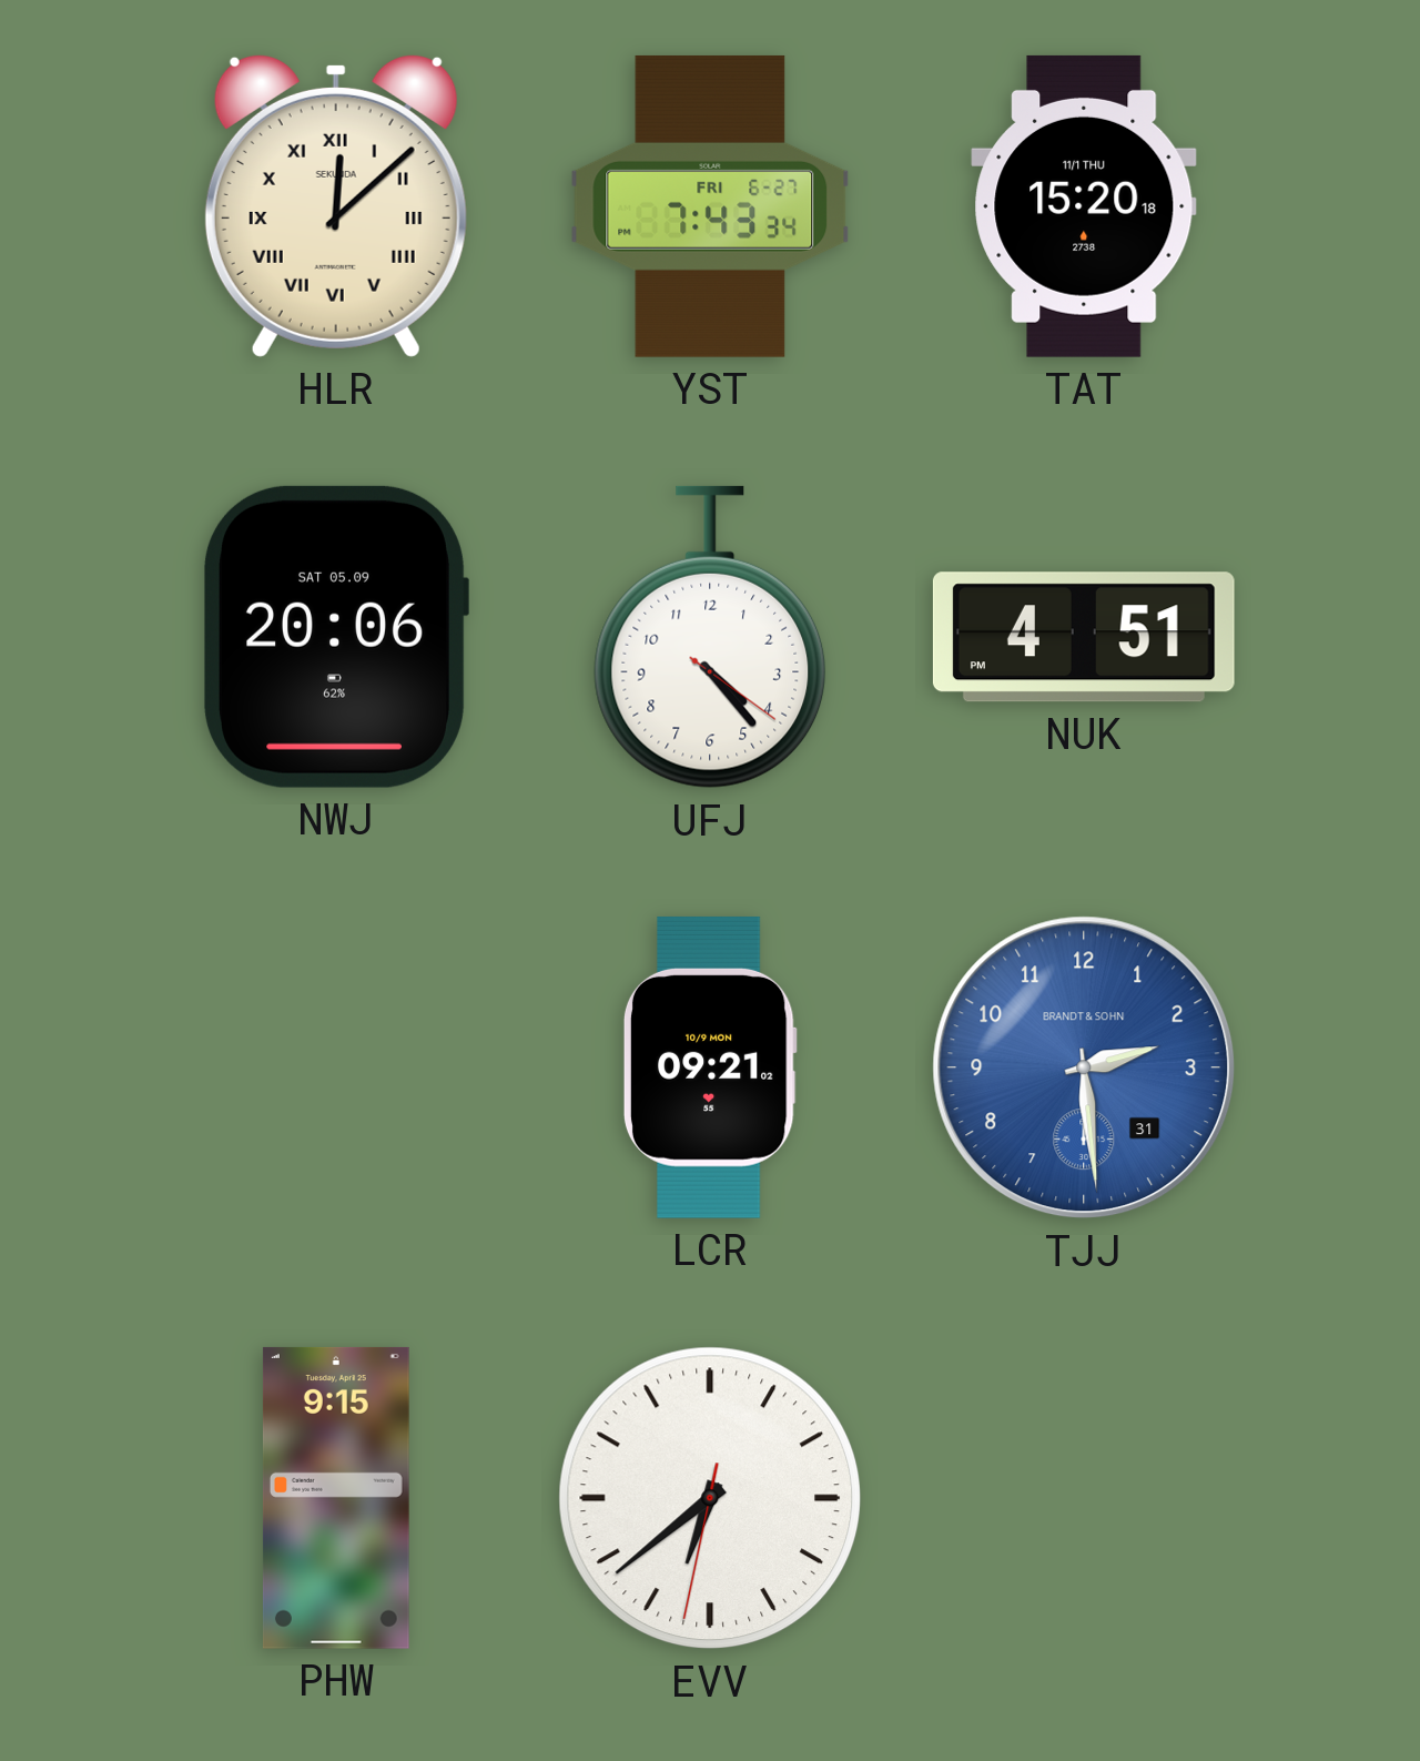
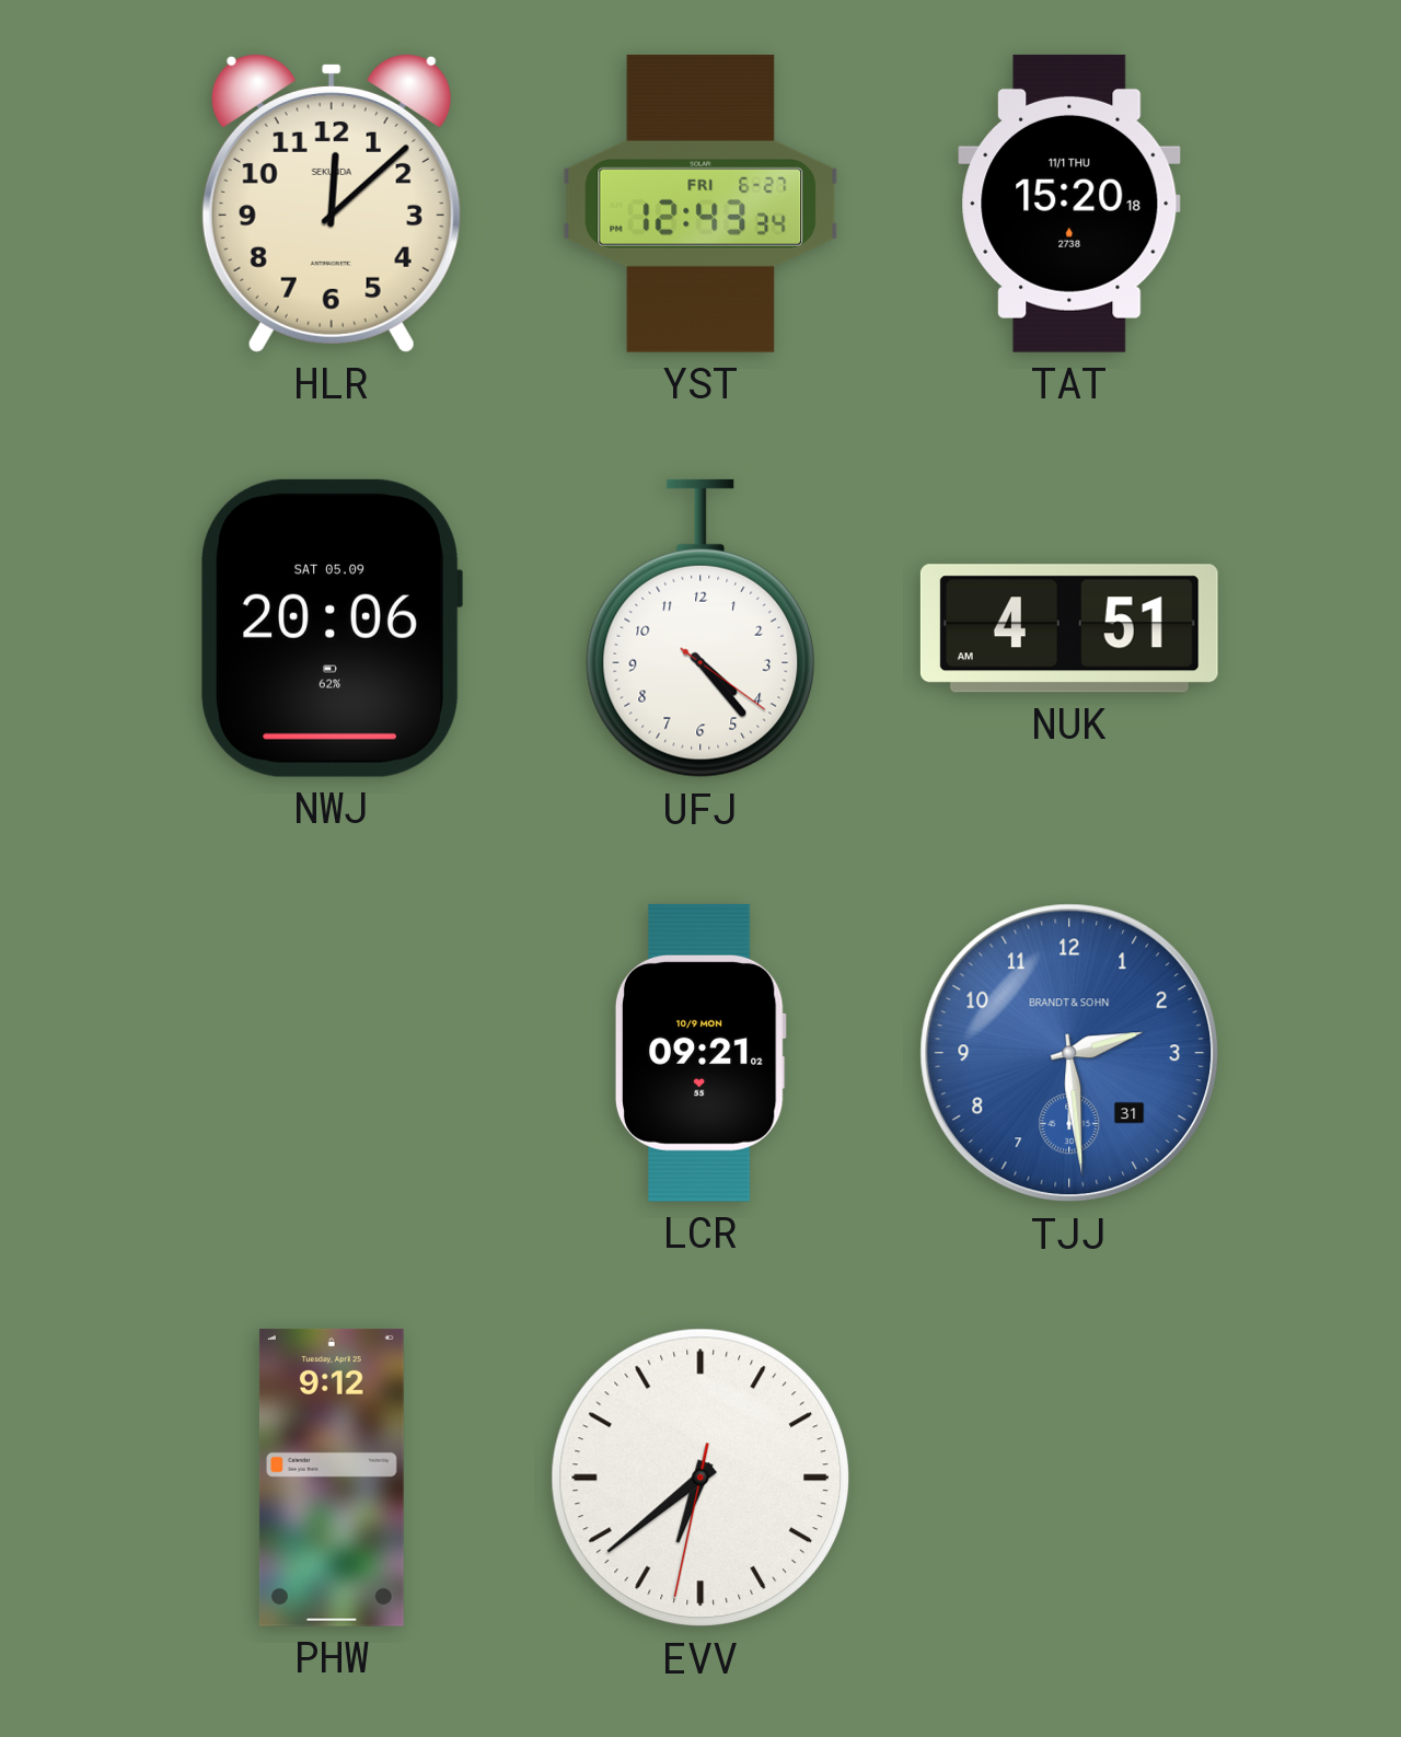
HLR numerals: Roman -> Arabic (332, 202)
YST: 7:43 -> 12:43 (700, 204)
NUK: 4:51 PM -> 4:51 AM (1069, 628)
PHW: 9:15 -> 9:12 (332, 1478)
